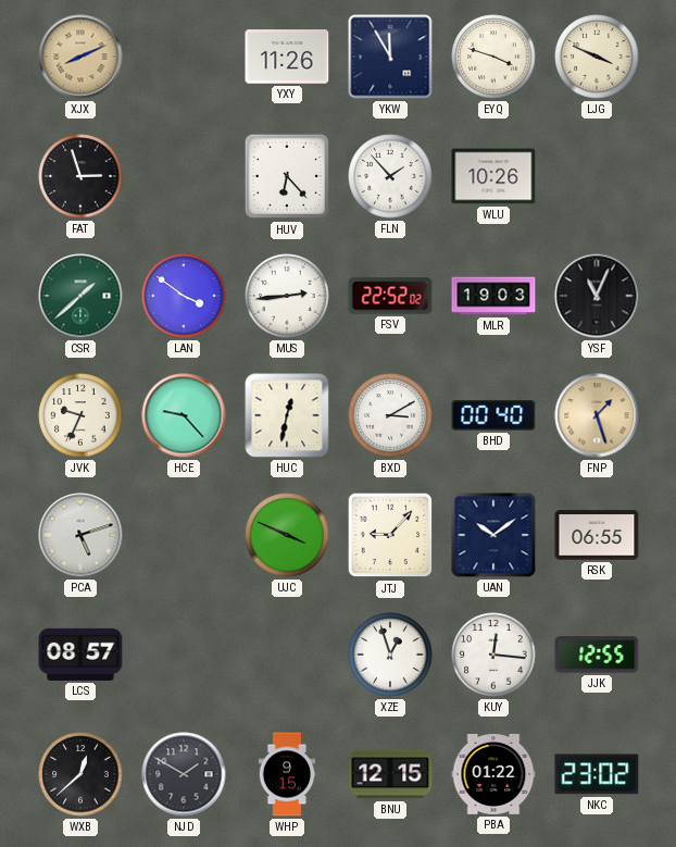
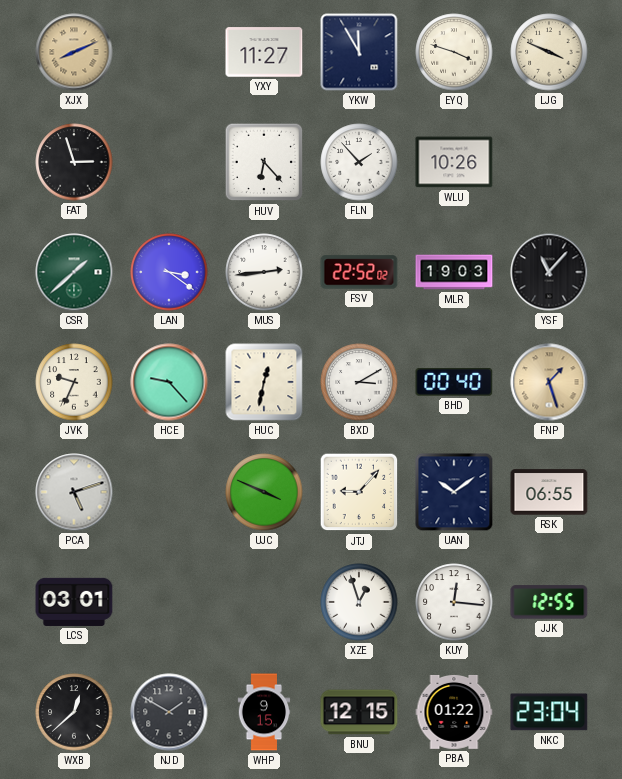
YXY: 11:26 -> 11:27 (264, 52)
LAN: 3:51 -> 3:21 (169, 272)
YSF: 11:04 -> 11:07 (549, 272)
LCS: 08:57 -> 03:01 (74, 602)
NKC: 23:02 -> 23:04 (549, 712)
